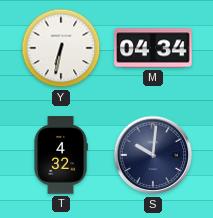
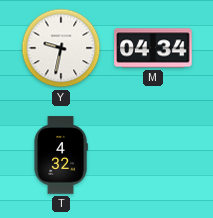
Y: 6:32 -> 9:32 (61, 48)
S: 10:01 -> none (153, 155)
